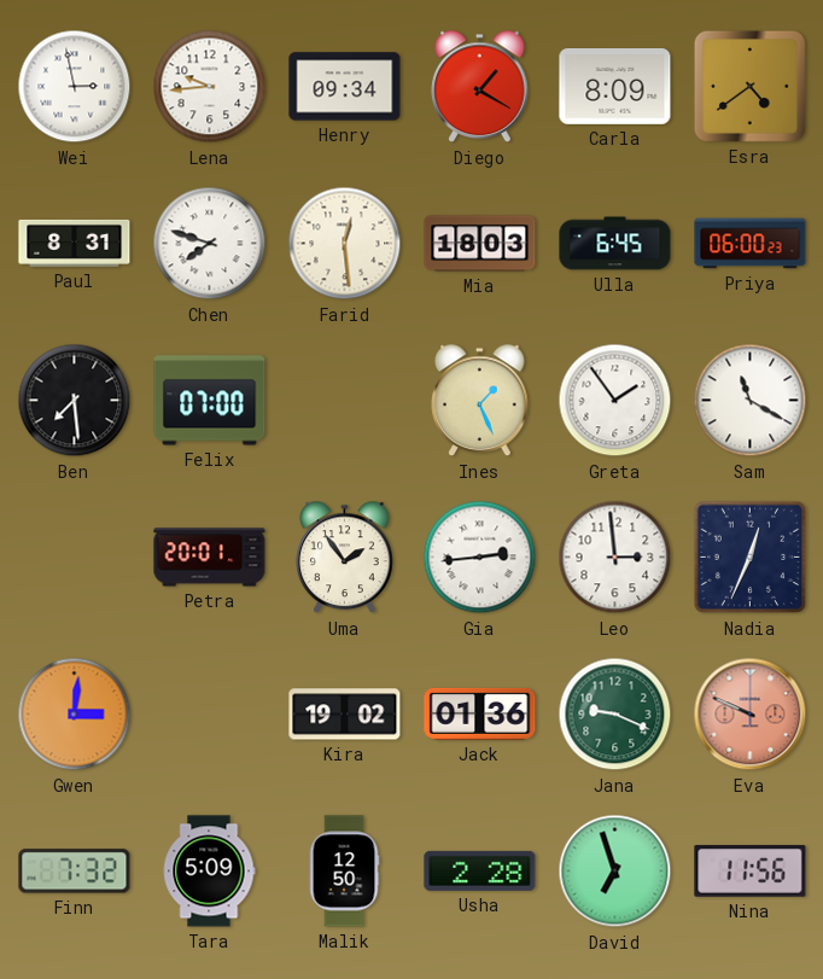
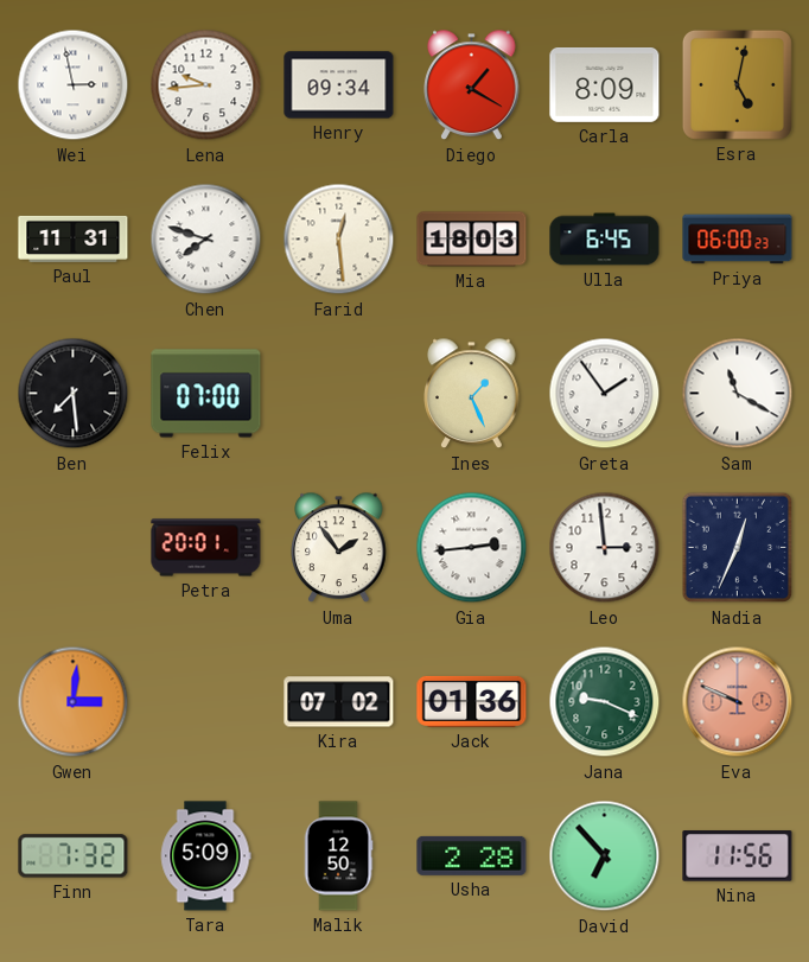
Esra: 4:39 -> 5:02 (737, 84)
Paul: 8:31 -> 11:31 (74, 238)
Kira: 19:02 -> 07:02 (339, 702)
David: 6:57 -> 6:53 (605, 856)
